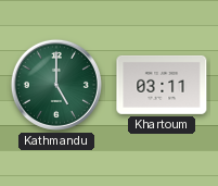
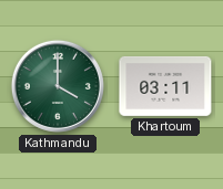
Kathmandu: 5:00 -> 4:00 (58, 86)
